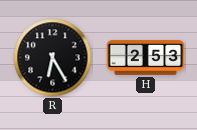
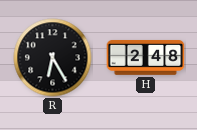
H: 2:53 -> 2:48 (146, 57)
